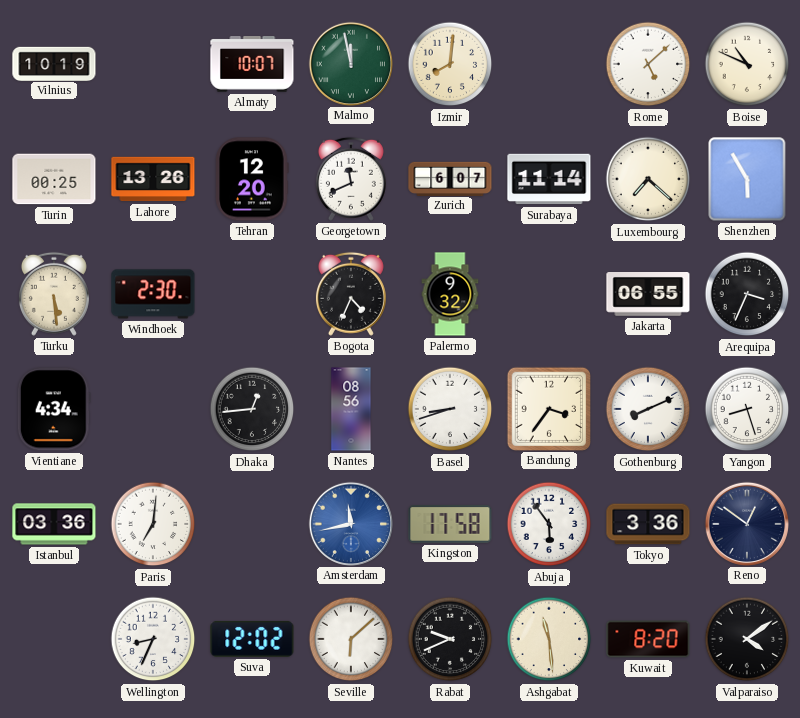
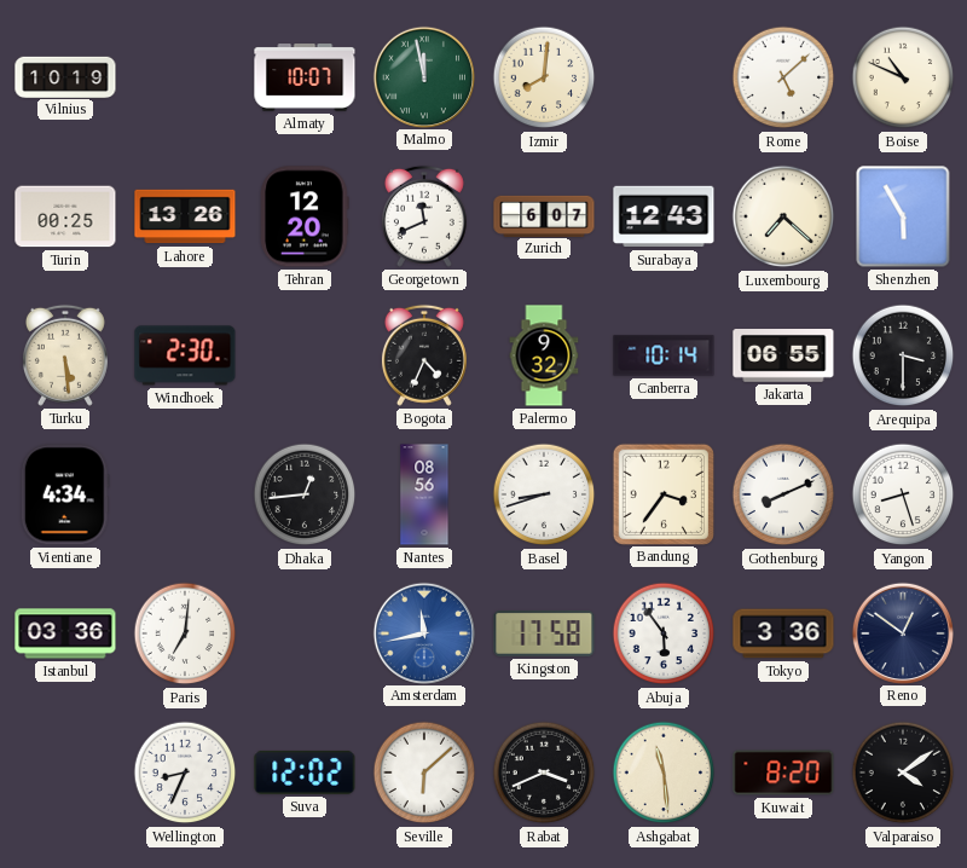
Surabaya: 11:14 -> 12:43 (664, 216)
Canberra: none -> 10:14 (664, 355)
Arequipa: 3:34 -> 3:30 (903, 355)
Rabat: 9:41 -> 3:41 (544, 772)
